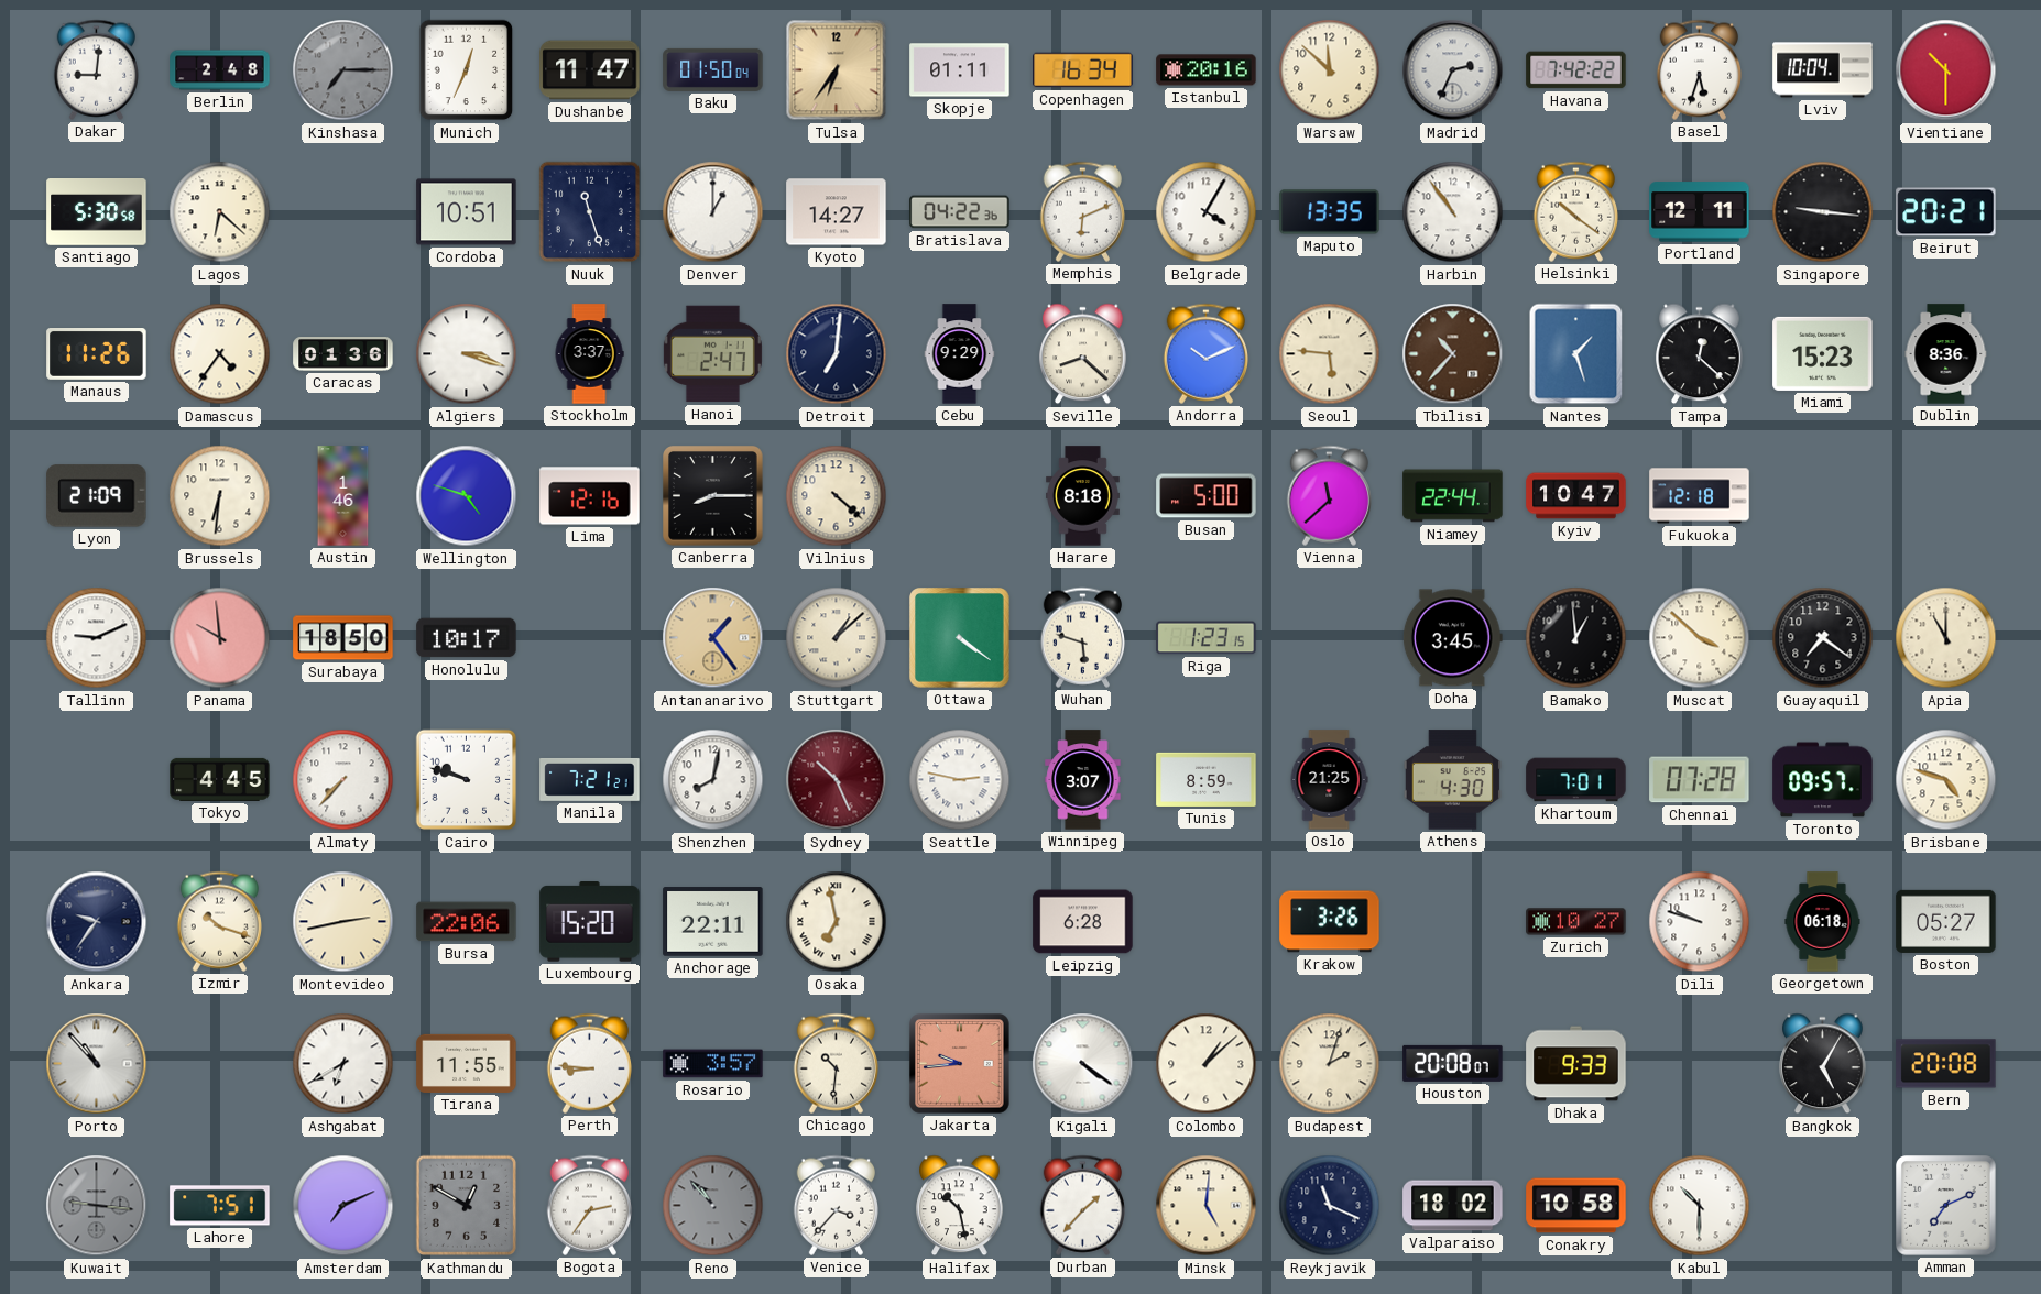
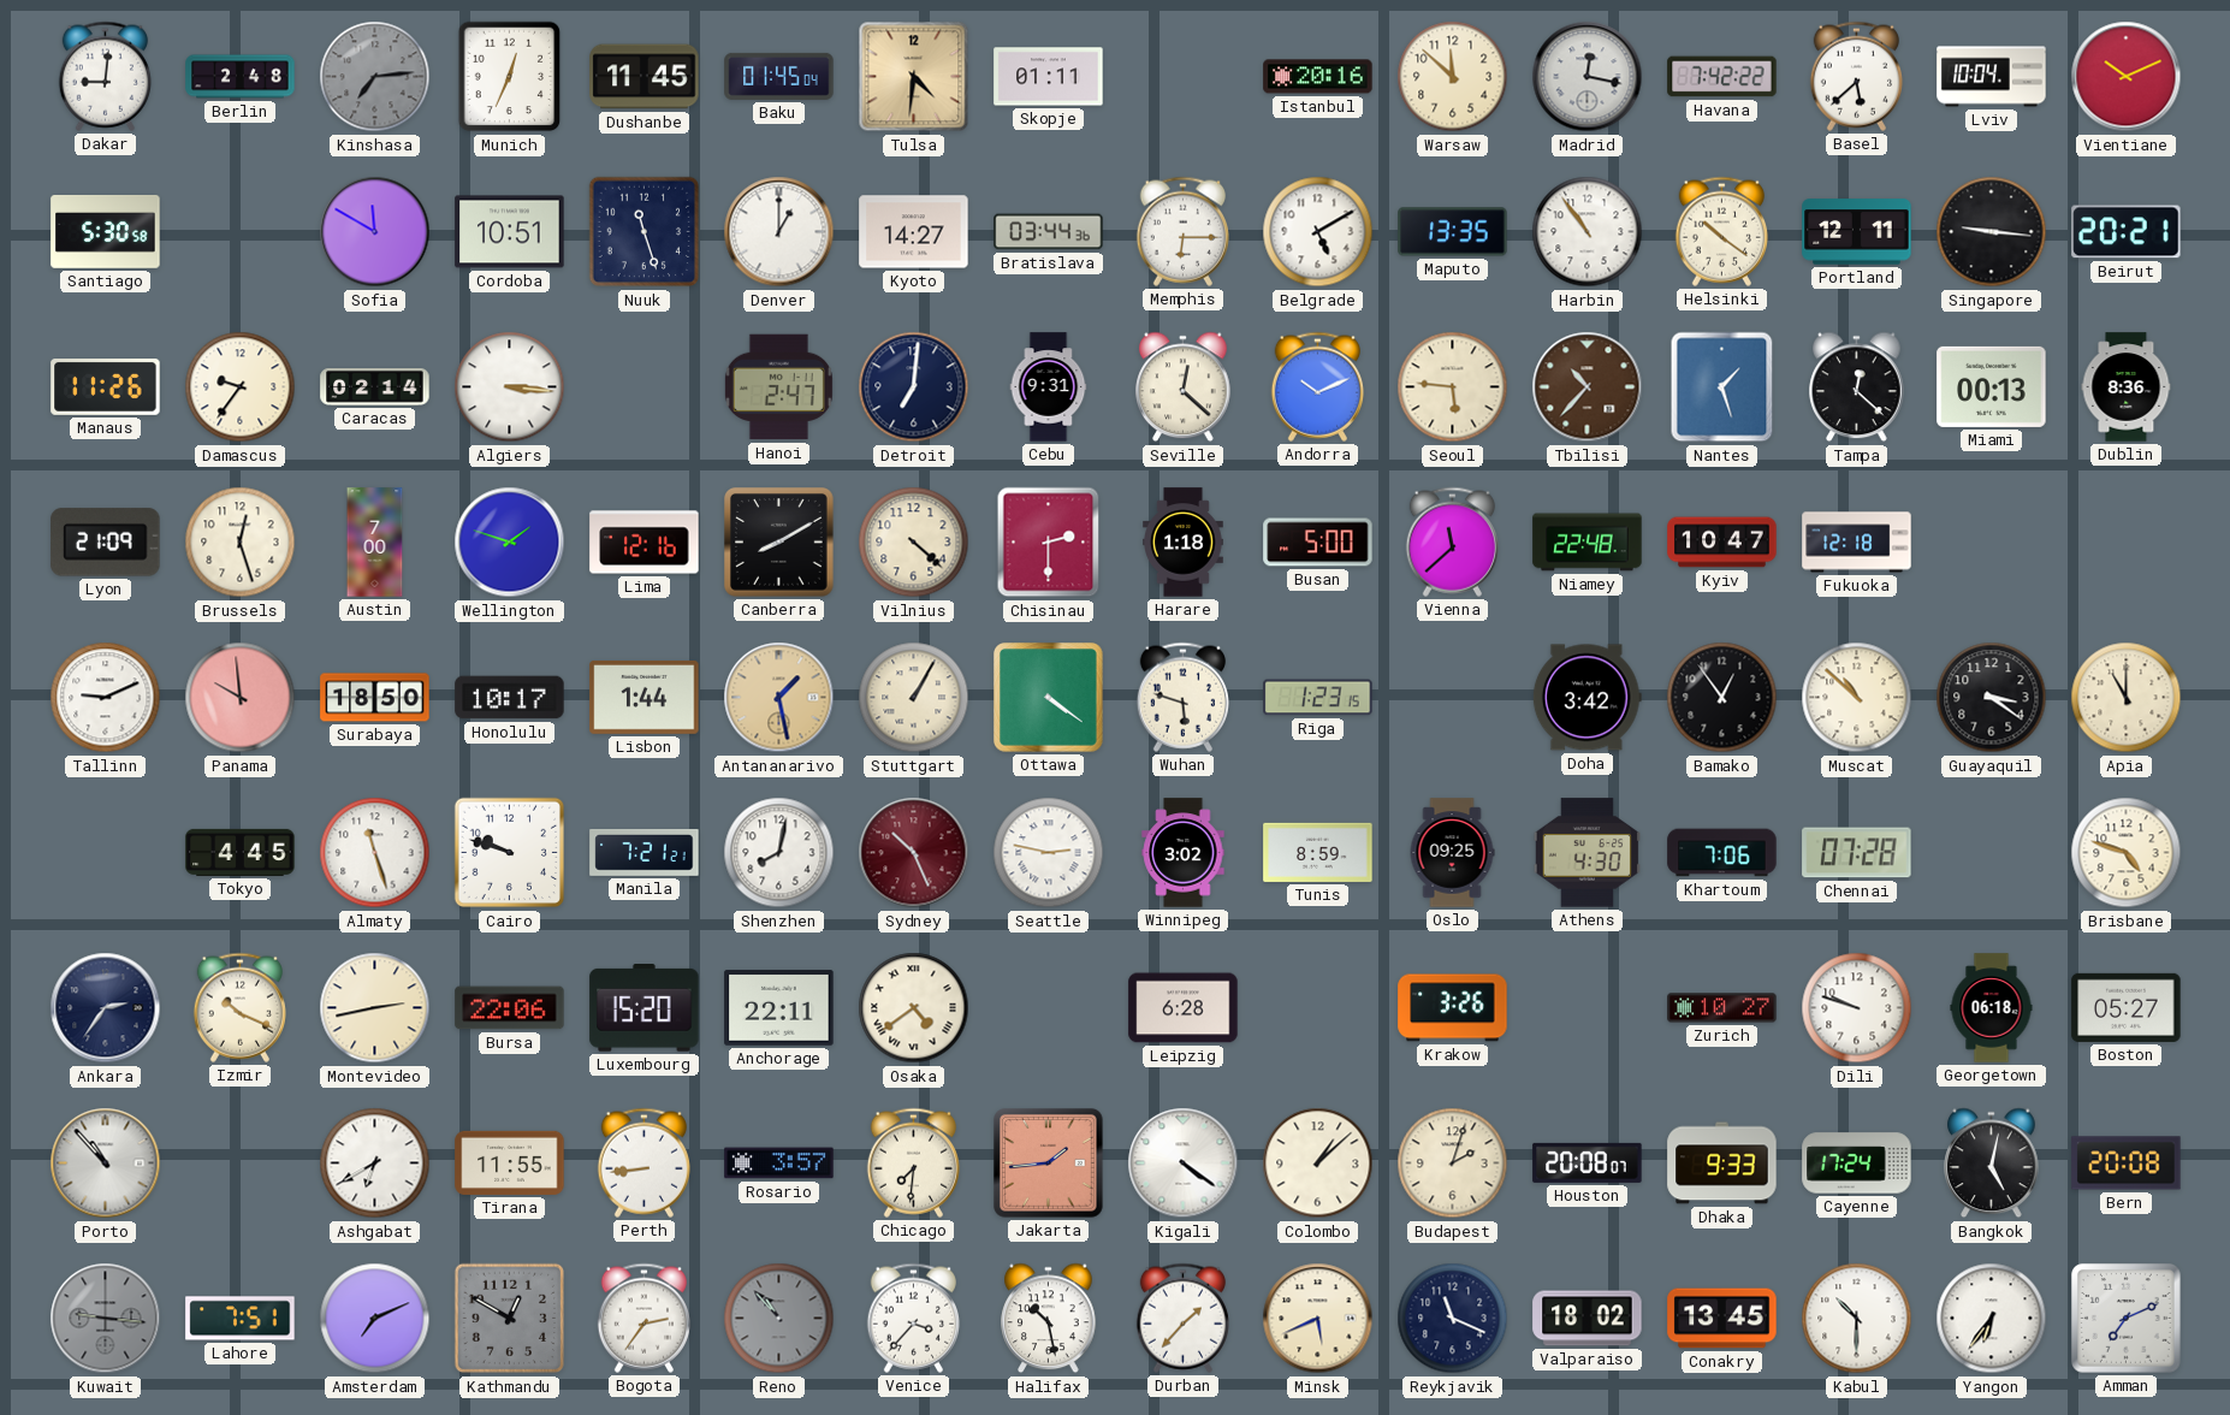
Kinshasa: 7:15 -> 7:14 (375, 77)
Dushanbe: 11:47 -> 11:45 (645, 77)
Baku: 01:50 -> 01:45 (779, 76)
Tulsa: 6:36 -> 4:31 (914, 77)
Copenhagen: 16:34 -> none (1083, 70)
Madrid: 2:34 -> 12:17 (1588, 77)
Basel: 5:33 -> 5:38 (1856, 76)
Vientiane: 10:30 -> 10:11 (2127, 77)
Lagos: 6:22 -> none (220, 212)
Sofia: none -> 11:50 (375, 232)
Bratislava: 04:22 -> 03:44 (1049, 232)
Memphis: 6:11 -> 6:15 (1182, 231)
Belgrade: 4:05 -> 5:10 (1318, 232)
Damascus: 4:36 -> 9:36 (241, 387)
Caracas: 01:36 -> 02:14 (375, 387)
Algiers: 3:18 -> 3:16 (510, 387)
Stockholm: 3:37 -> none (589, 354)
Cebu: 9:29 -> 9:31 (1049, 387)
Seville: 8:22 -> 12:22 (1184, 387)
Miami: 15:23 -> 00:13 (1992, 386)
Brussels: 6:31 -> 12:27 (241, 543)
Austin: 1:46 -> 7:00 (375, 543)
Wellington: 4:48 -> 1:48 (510, 543)
Canberra: 8:15 -> 8:10 (779, 543)
Chisinau: none -> 2:30 (1049, 543)
Harare: 8:18 -> 1:18 (1184, 543)
Niamey: 22:44 -> 22:48 (1588, 543)
Lisbon: none -> 1:44 (645, 697)
Antananarivo: 1:24 -> 1:28 (779, 698)
Stuttgart: 1:08 -> 1:05 (914, 698)
Doha: 3:45 -> 3:42 (1586, 698)
Bamako: 12:59 -> 12:54 (1722, 698)
Muscat: 3:52 -> 10:52 (1857, 698)
Guayaquil: 7:21 -> 3:21 (1992, 698)
Almaty: 7:37 -> 11:27 (375, 853)
Winnipeg: 3:07 -> 3:02 (1184, 853)
Oslo: 21:25 -> 09:25 (1452, 853)
Khartoum: 7:01 -> 7:06 (1722, 853)
Toronto: 09:57 -> none (1823, 780)
Ankara: 9:36 -> 2:36 (106, 1008)
Izmir: 10:18 -> 10:19 (239, 1007)
Osaka: 6:58 -> 4:39 (914, 1008)
Perth: 8:46 -> 8:44 (644, 1162)
Chicago: 10:31 -> 7:31 (913, 1162)
Jakarta: 9:44 -> 1:44 (1049, 1164)
Cayenne: none -> 17:24 (1857, 1164)
Bangkok: 5:05 -> 5:02 (1992, 1164)
Minsk: 5:01 -> 5:41 (1318, 1319)
Conakry: 10:58 -> 13:45 (1722, 1319)
Yangon: none -> 6:36 (1992, 1319)
